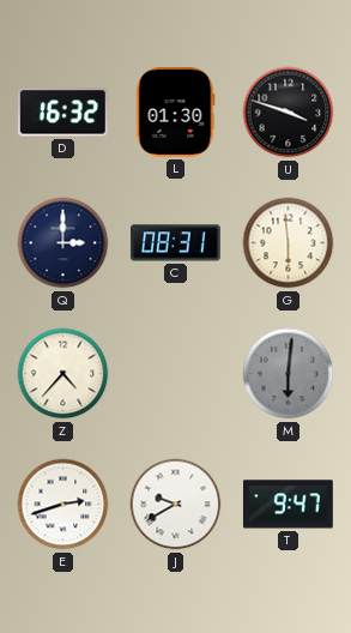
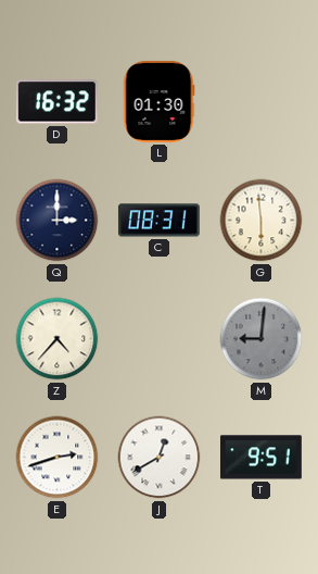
U: 3:48 -> none (289, 113)
M: 6:01 -> 9:01 (262, 339)
J: 9:40 -> 12:40 (160, 458)
T: 9:47 -> 9:51 (260, 458)
